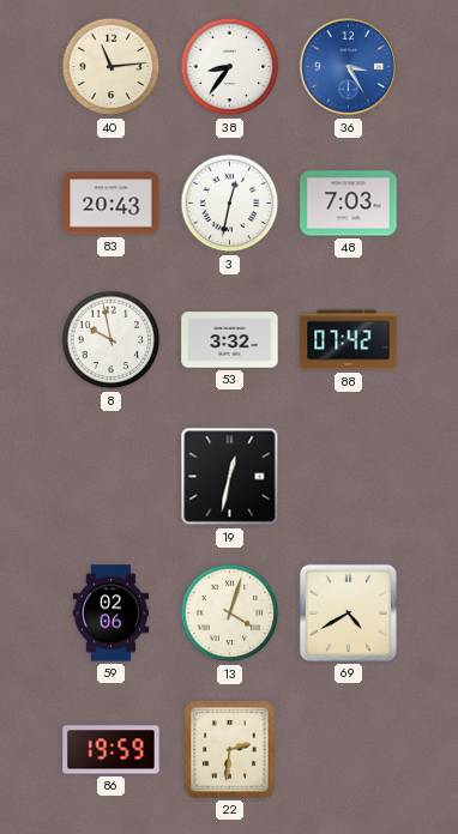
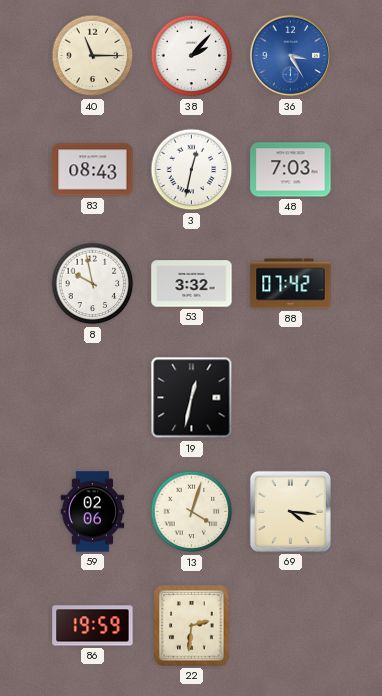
40: 11:14 -> 11:15 (93, 56)
38: 8:36 -> 2:07 (192, 56)
83: 20:43 -> 08:43 (93, 170)
69: 4:40 -> 4:16 (290, 511)
